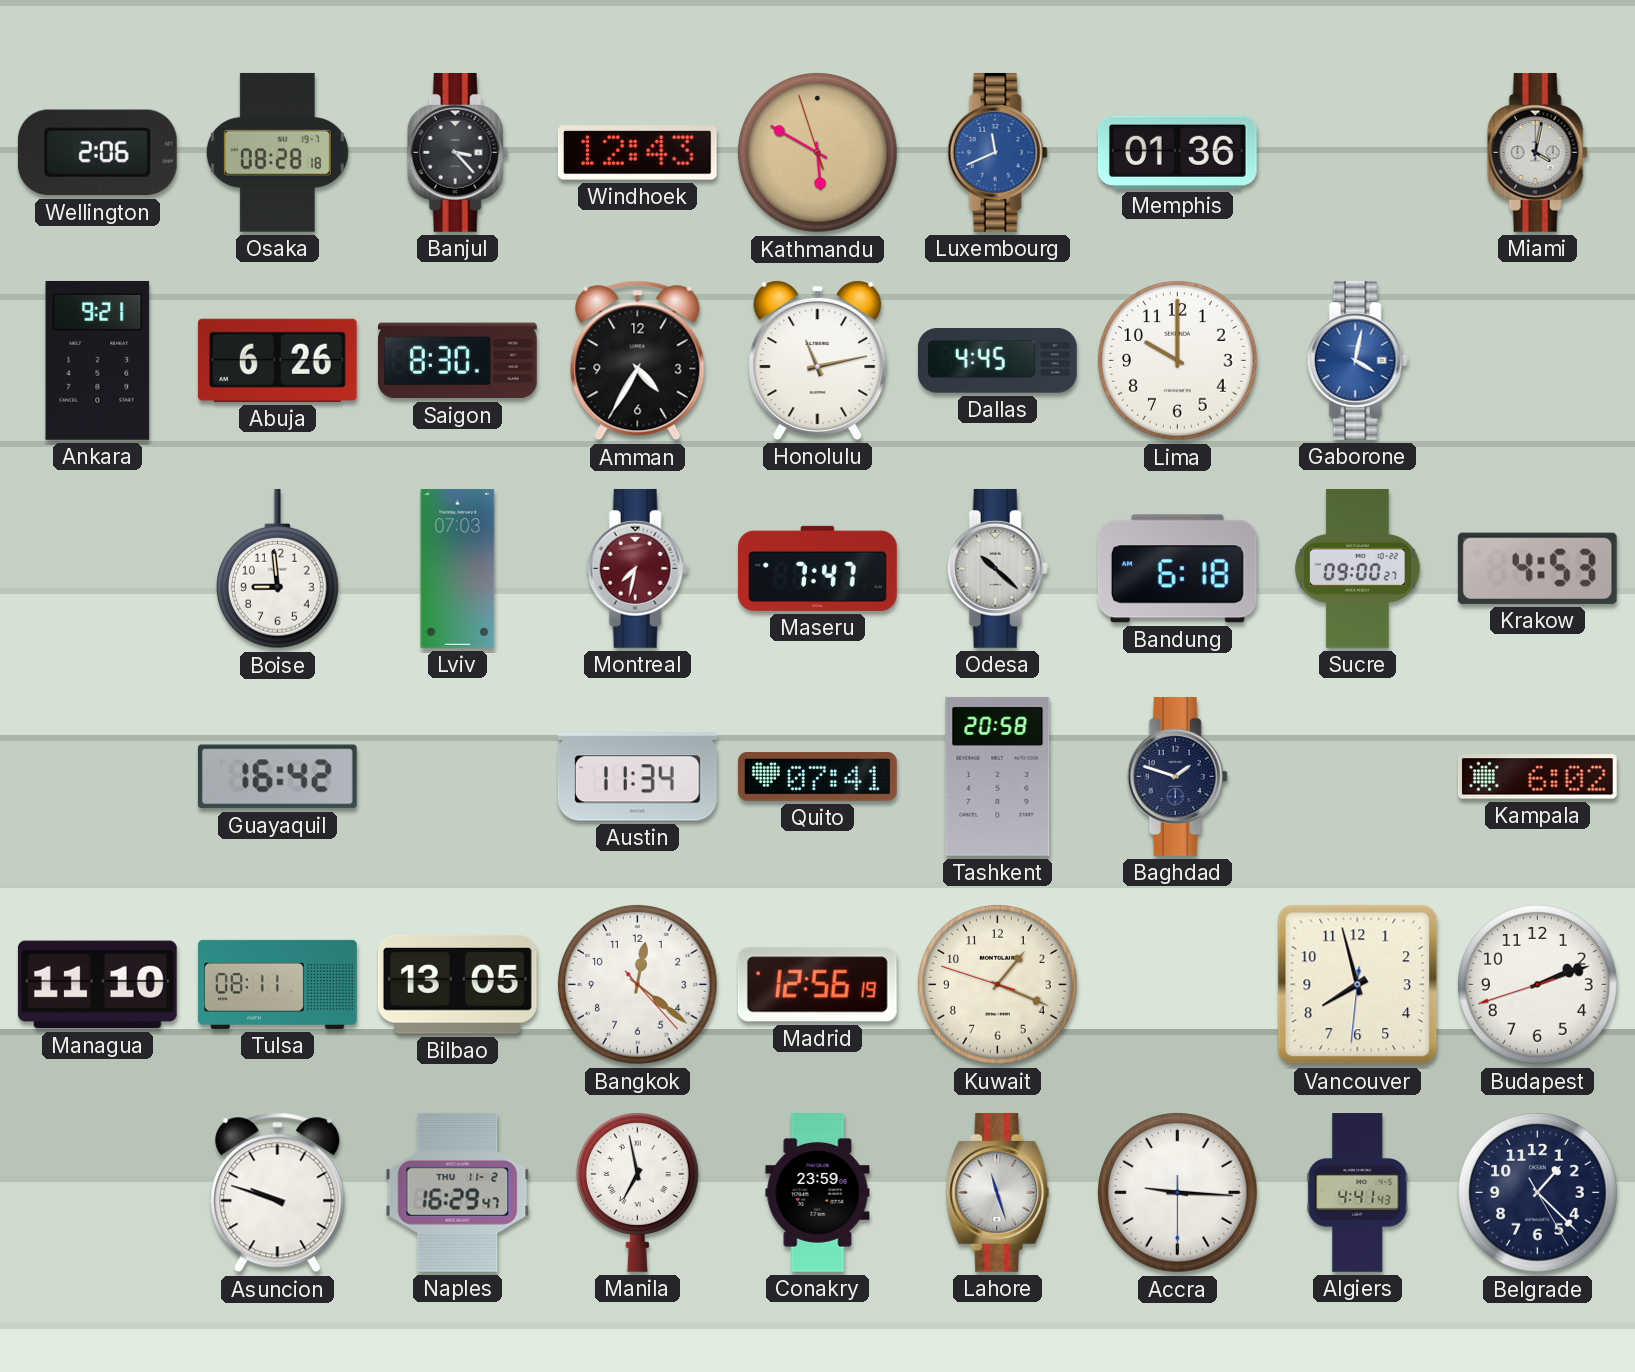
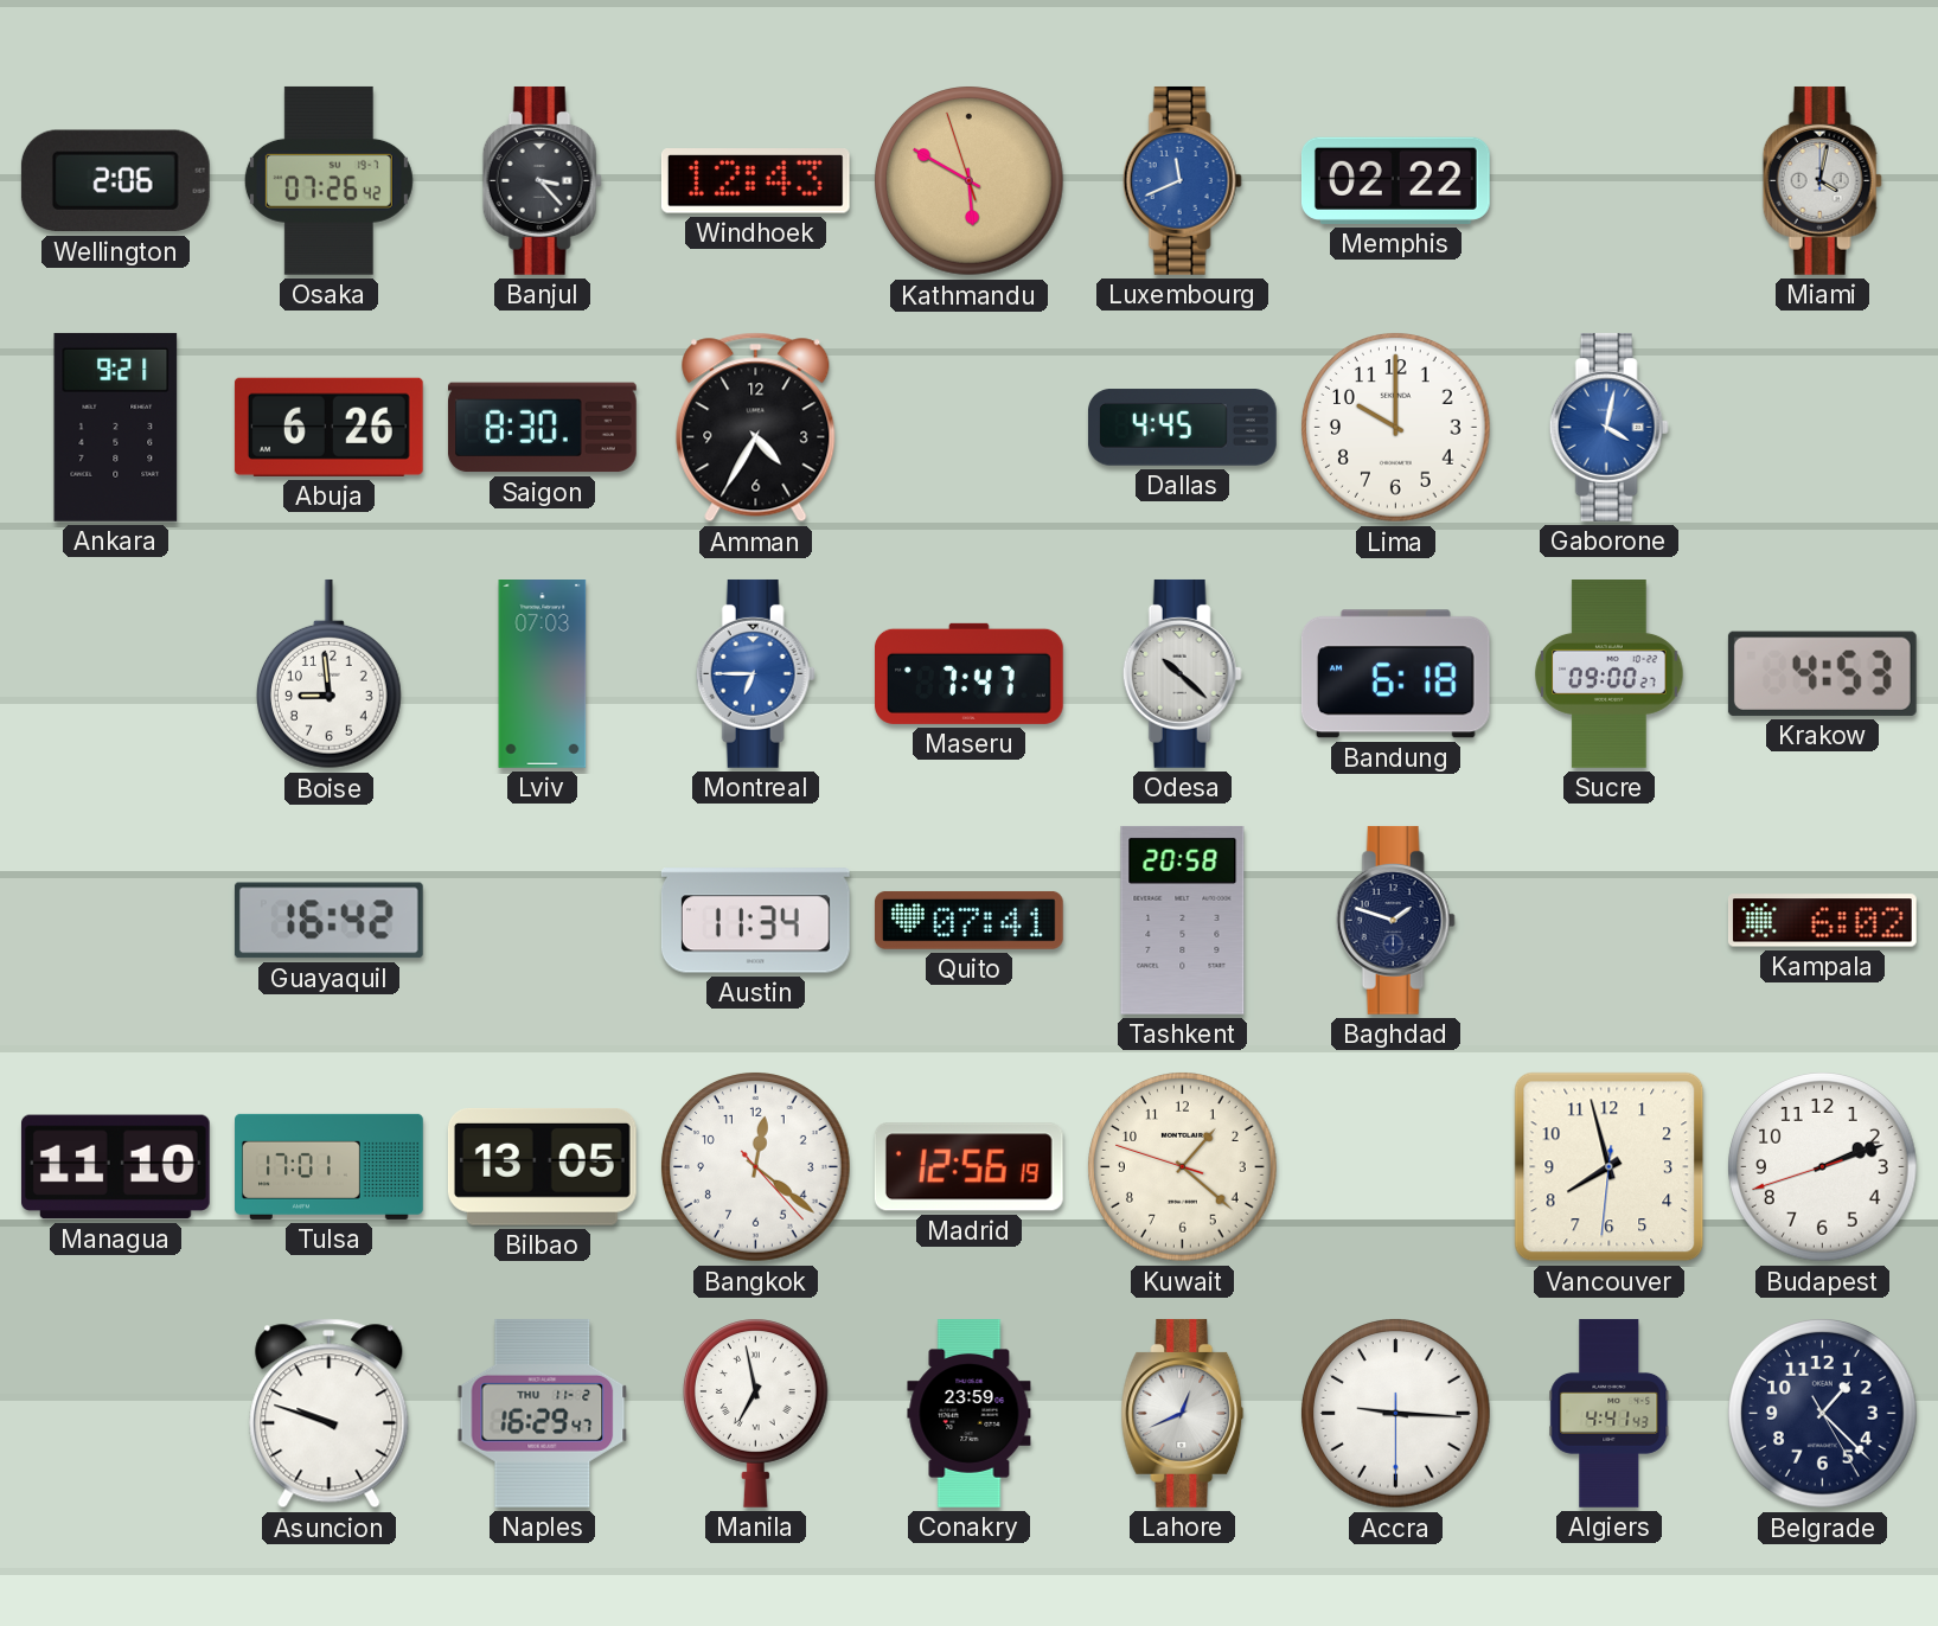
Osaka: 08:28 -> 07:26 (328, 180)
Memphis: 01:36 -> 02:22 (1395, 180)
Honolulu: 11:13 -> none (818, 360)
Montreal: 7:32 -> 6:45 (755, 673)
Montreal dial: burgundy -> blue (755, 673)
Tulsa: 08:11 -> 17:01 (330, 1166)
Kuwait: 1:18 -> 1:21 (1183, 1167)
Lahore: 11:27 -> 12:41 (1183, 1413)
